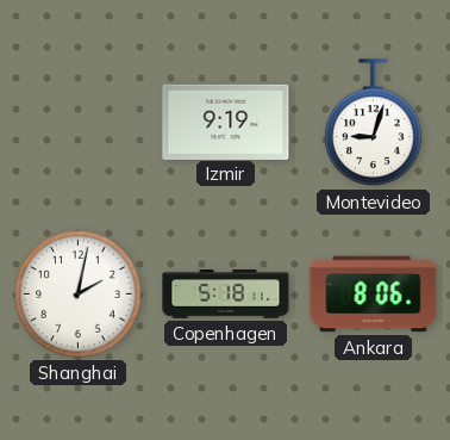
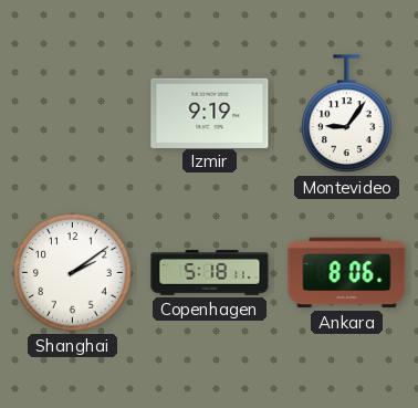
Montevideo: 9:03 -> 9:06 (347, 114)
Shanghai: 2:02 -> 2:09 (73, 273)
